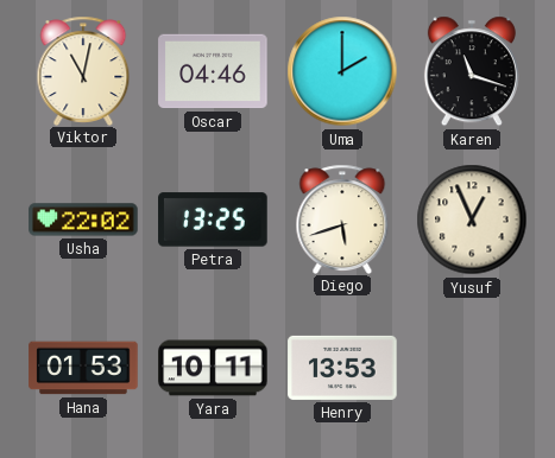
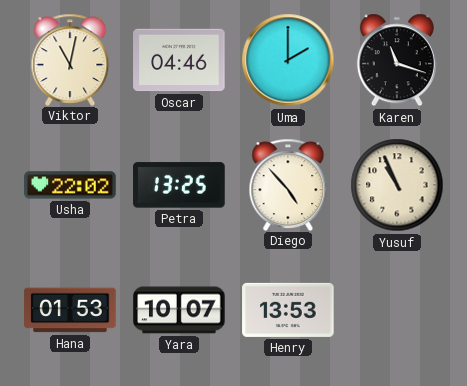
Diego: 5:42 -> 4:53 (288, 184)
Yusuf: 12:56 -> 10:56 (397, 185)
Yara: 10:11 -> 10:07 (179, 310)
